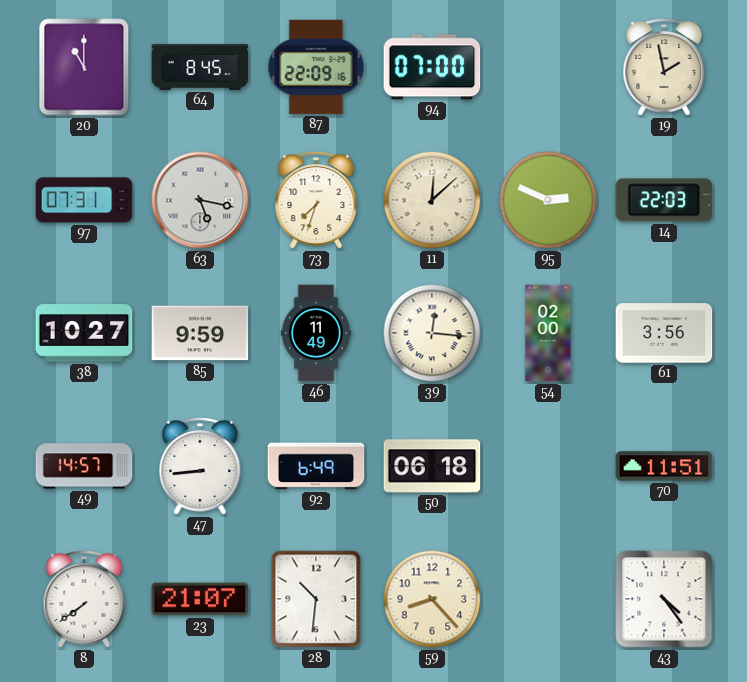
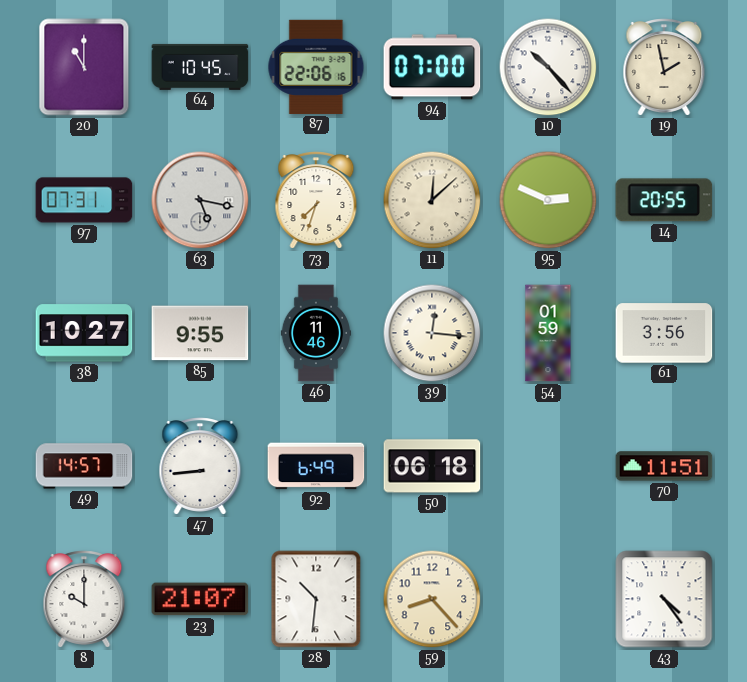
64: 8:45 -> 10:45 (200, 67)
87: 22:09 -> 22:06 (316, 67)
10: none -> 10:23 (548, 67)
14: 22:03 -> 20:55 (664, 200)
85: 9:59 -> 9:55 (200, 333)
46: 11:49 -> 11:46 (316, 333)
54: 02:00 -> 01:59 (548, 333)
8: 7:39 -> 10:00 (84, 599)
